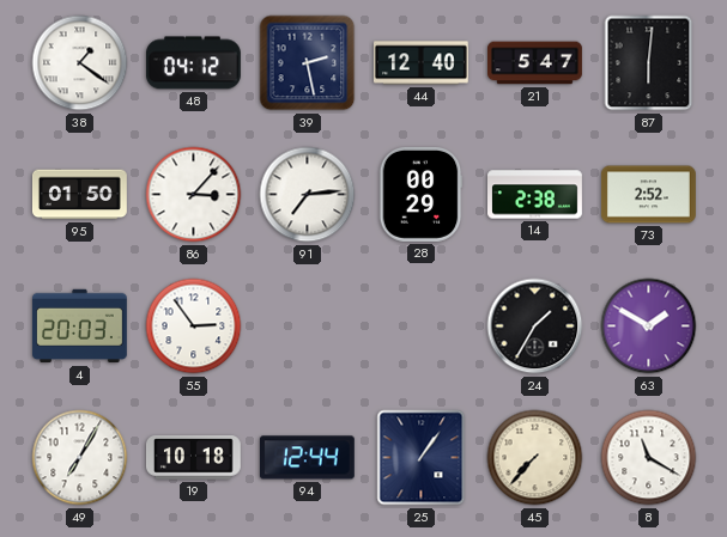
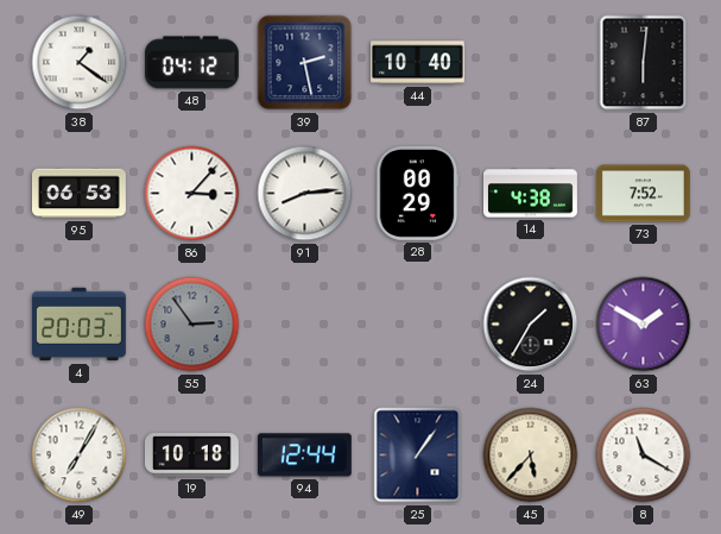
44: 12:40 -> 10:40 (418, 63)
21: 5:47 -> none (535, 63)
95: 01:50 -> 06:53 (78, 194)
91: 7:14 -> 8:14 (305, 194)
14: 2:38 -> 4:38 (531, 194)
73: 2:52 -> 7:52 (643, 194)
55 dial: white -> grey (192, 325)
45: 7:37 -> 5:37 (531, 456)
